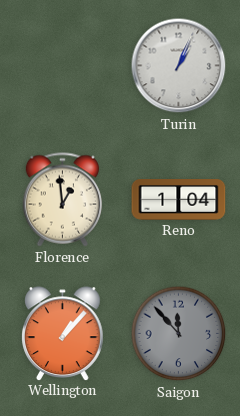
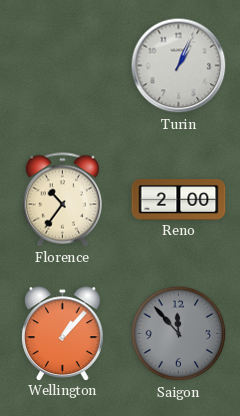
Florence: 12:59 -> 10:36 (62, 200)
Reno: 1:04 -> 2:00 (179, 200)
